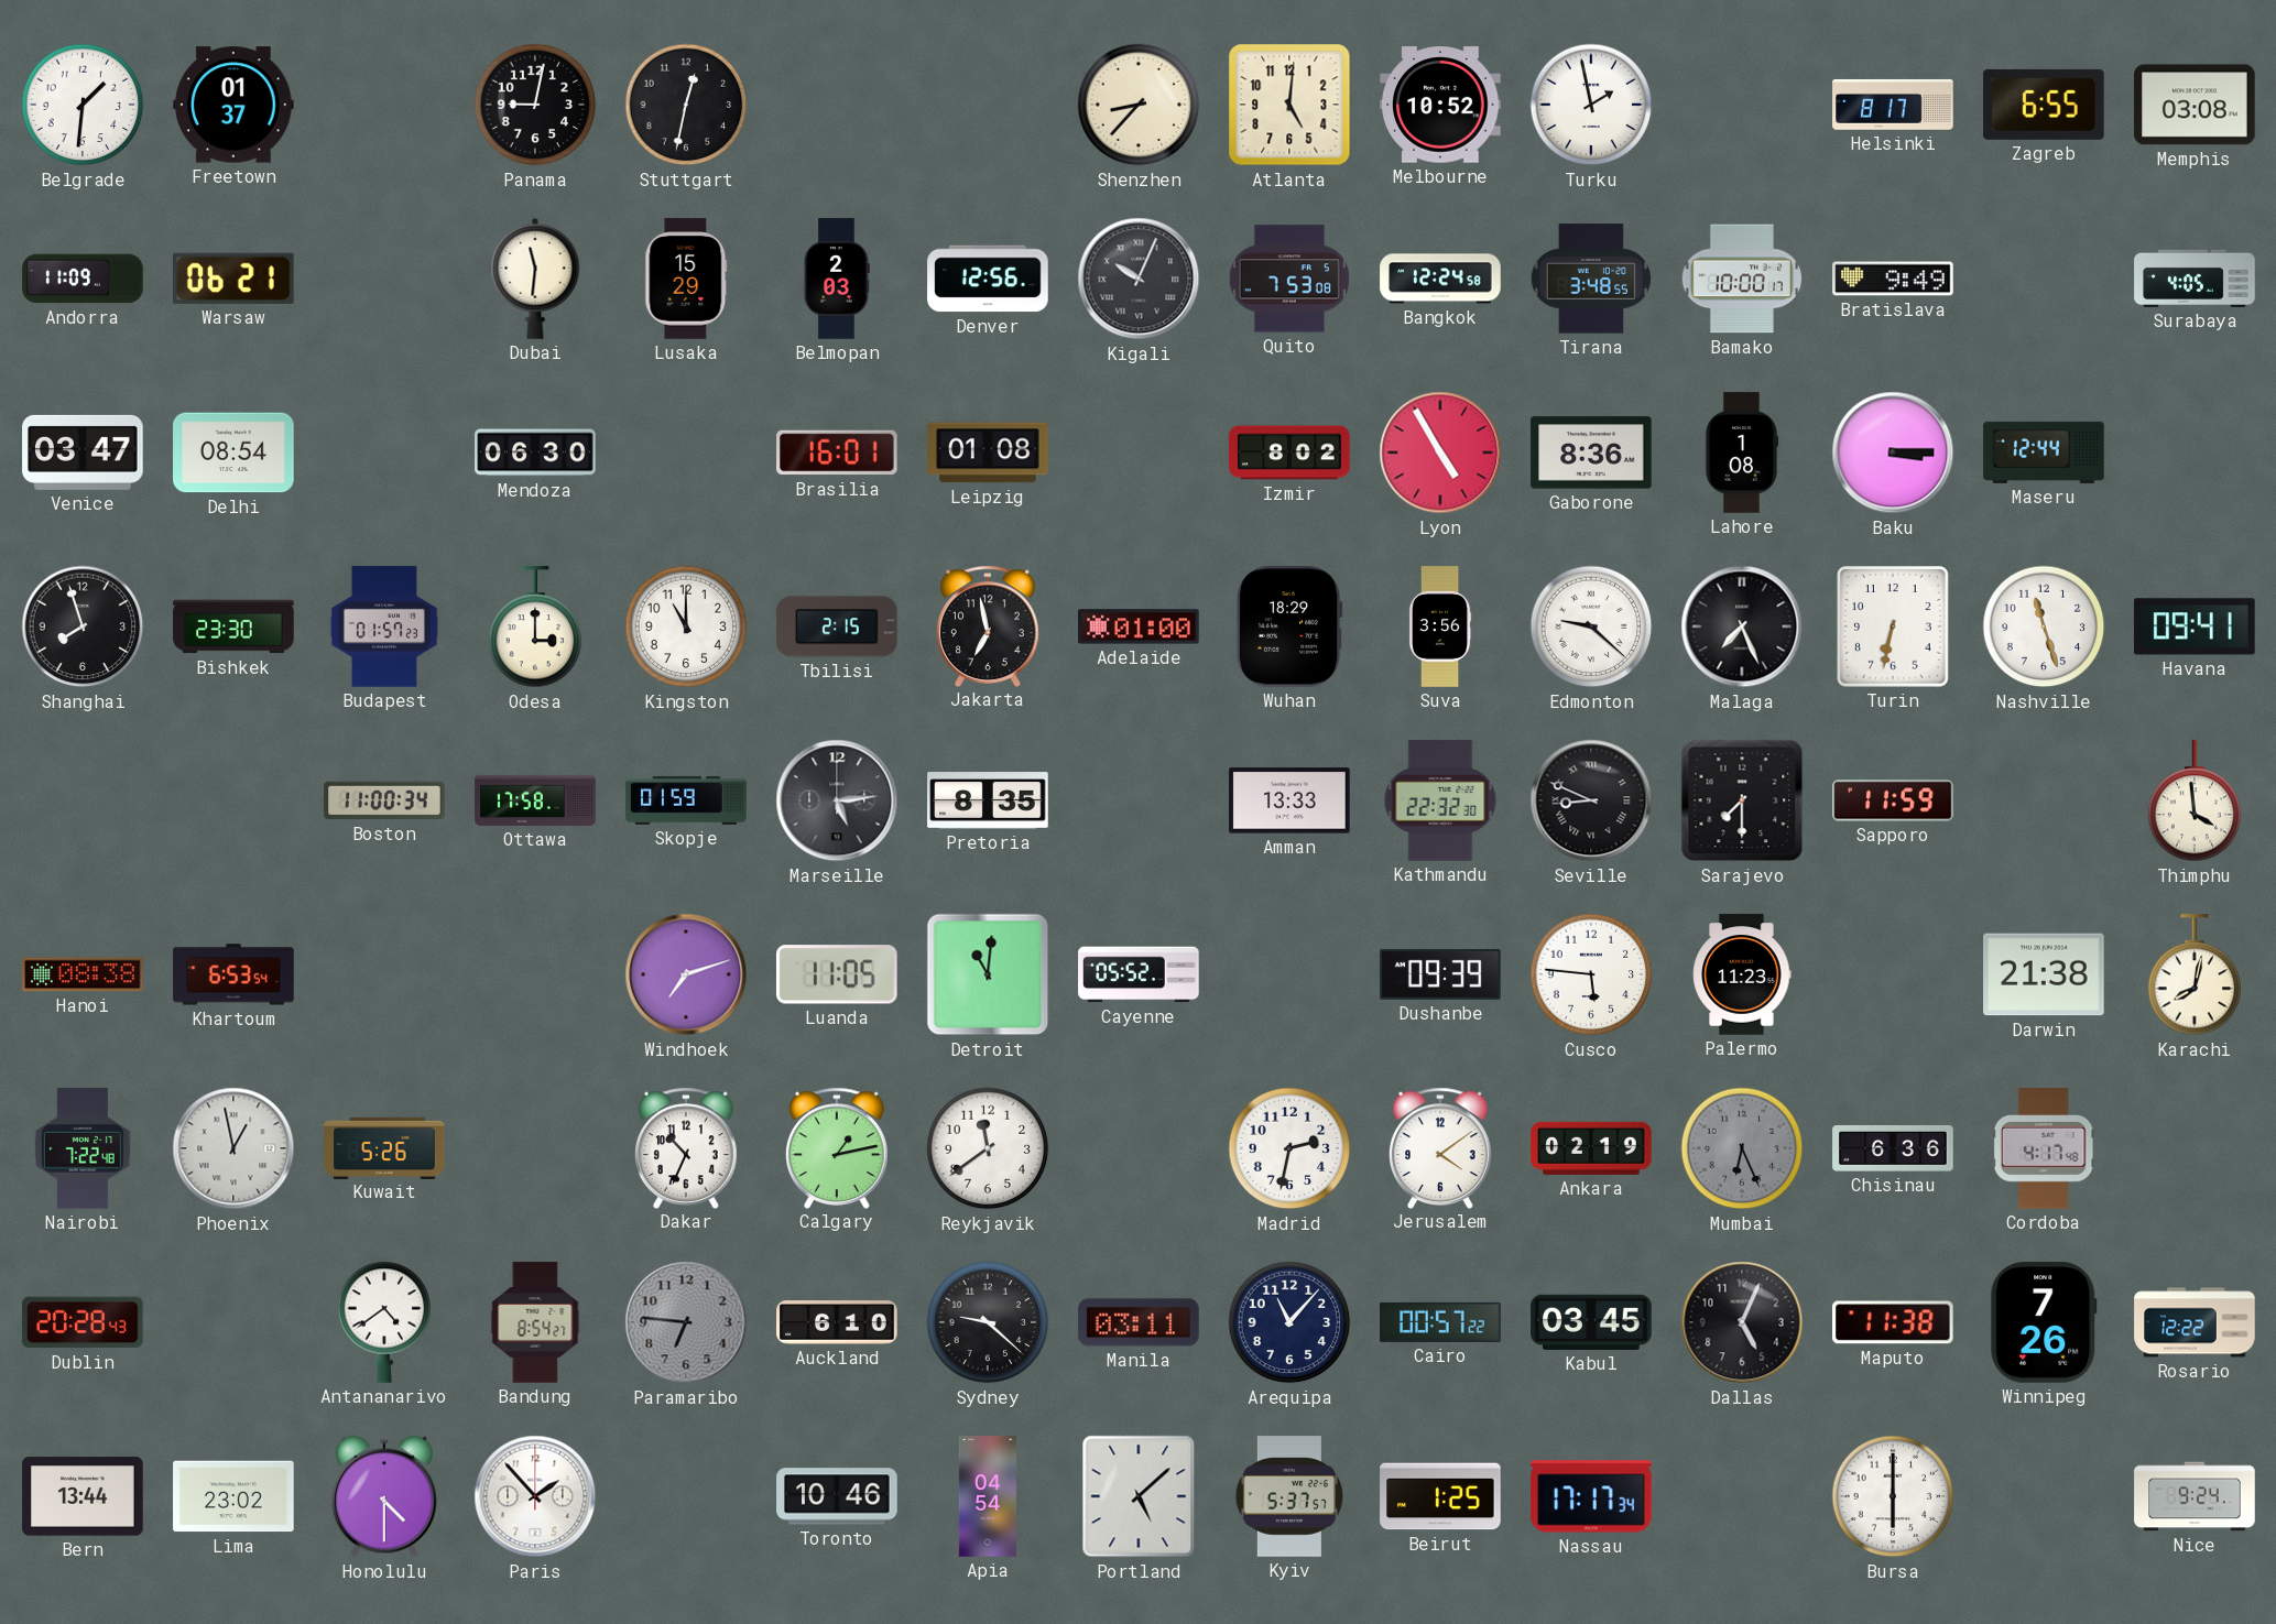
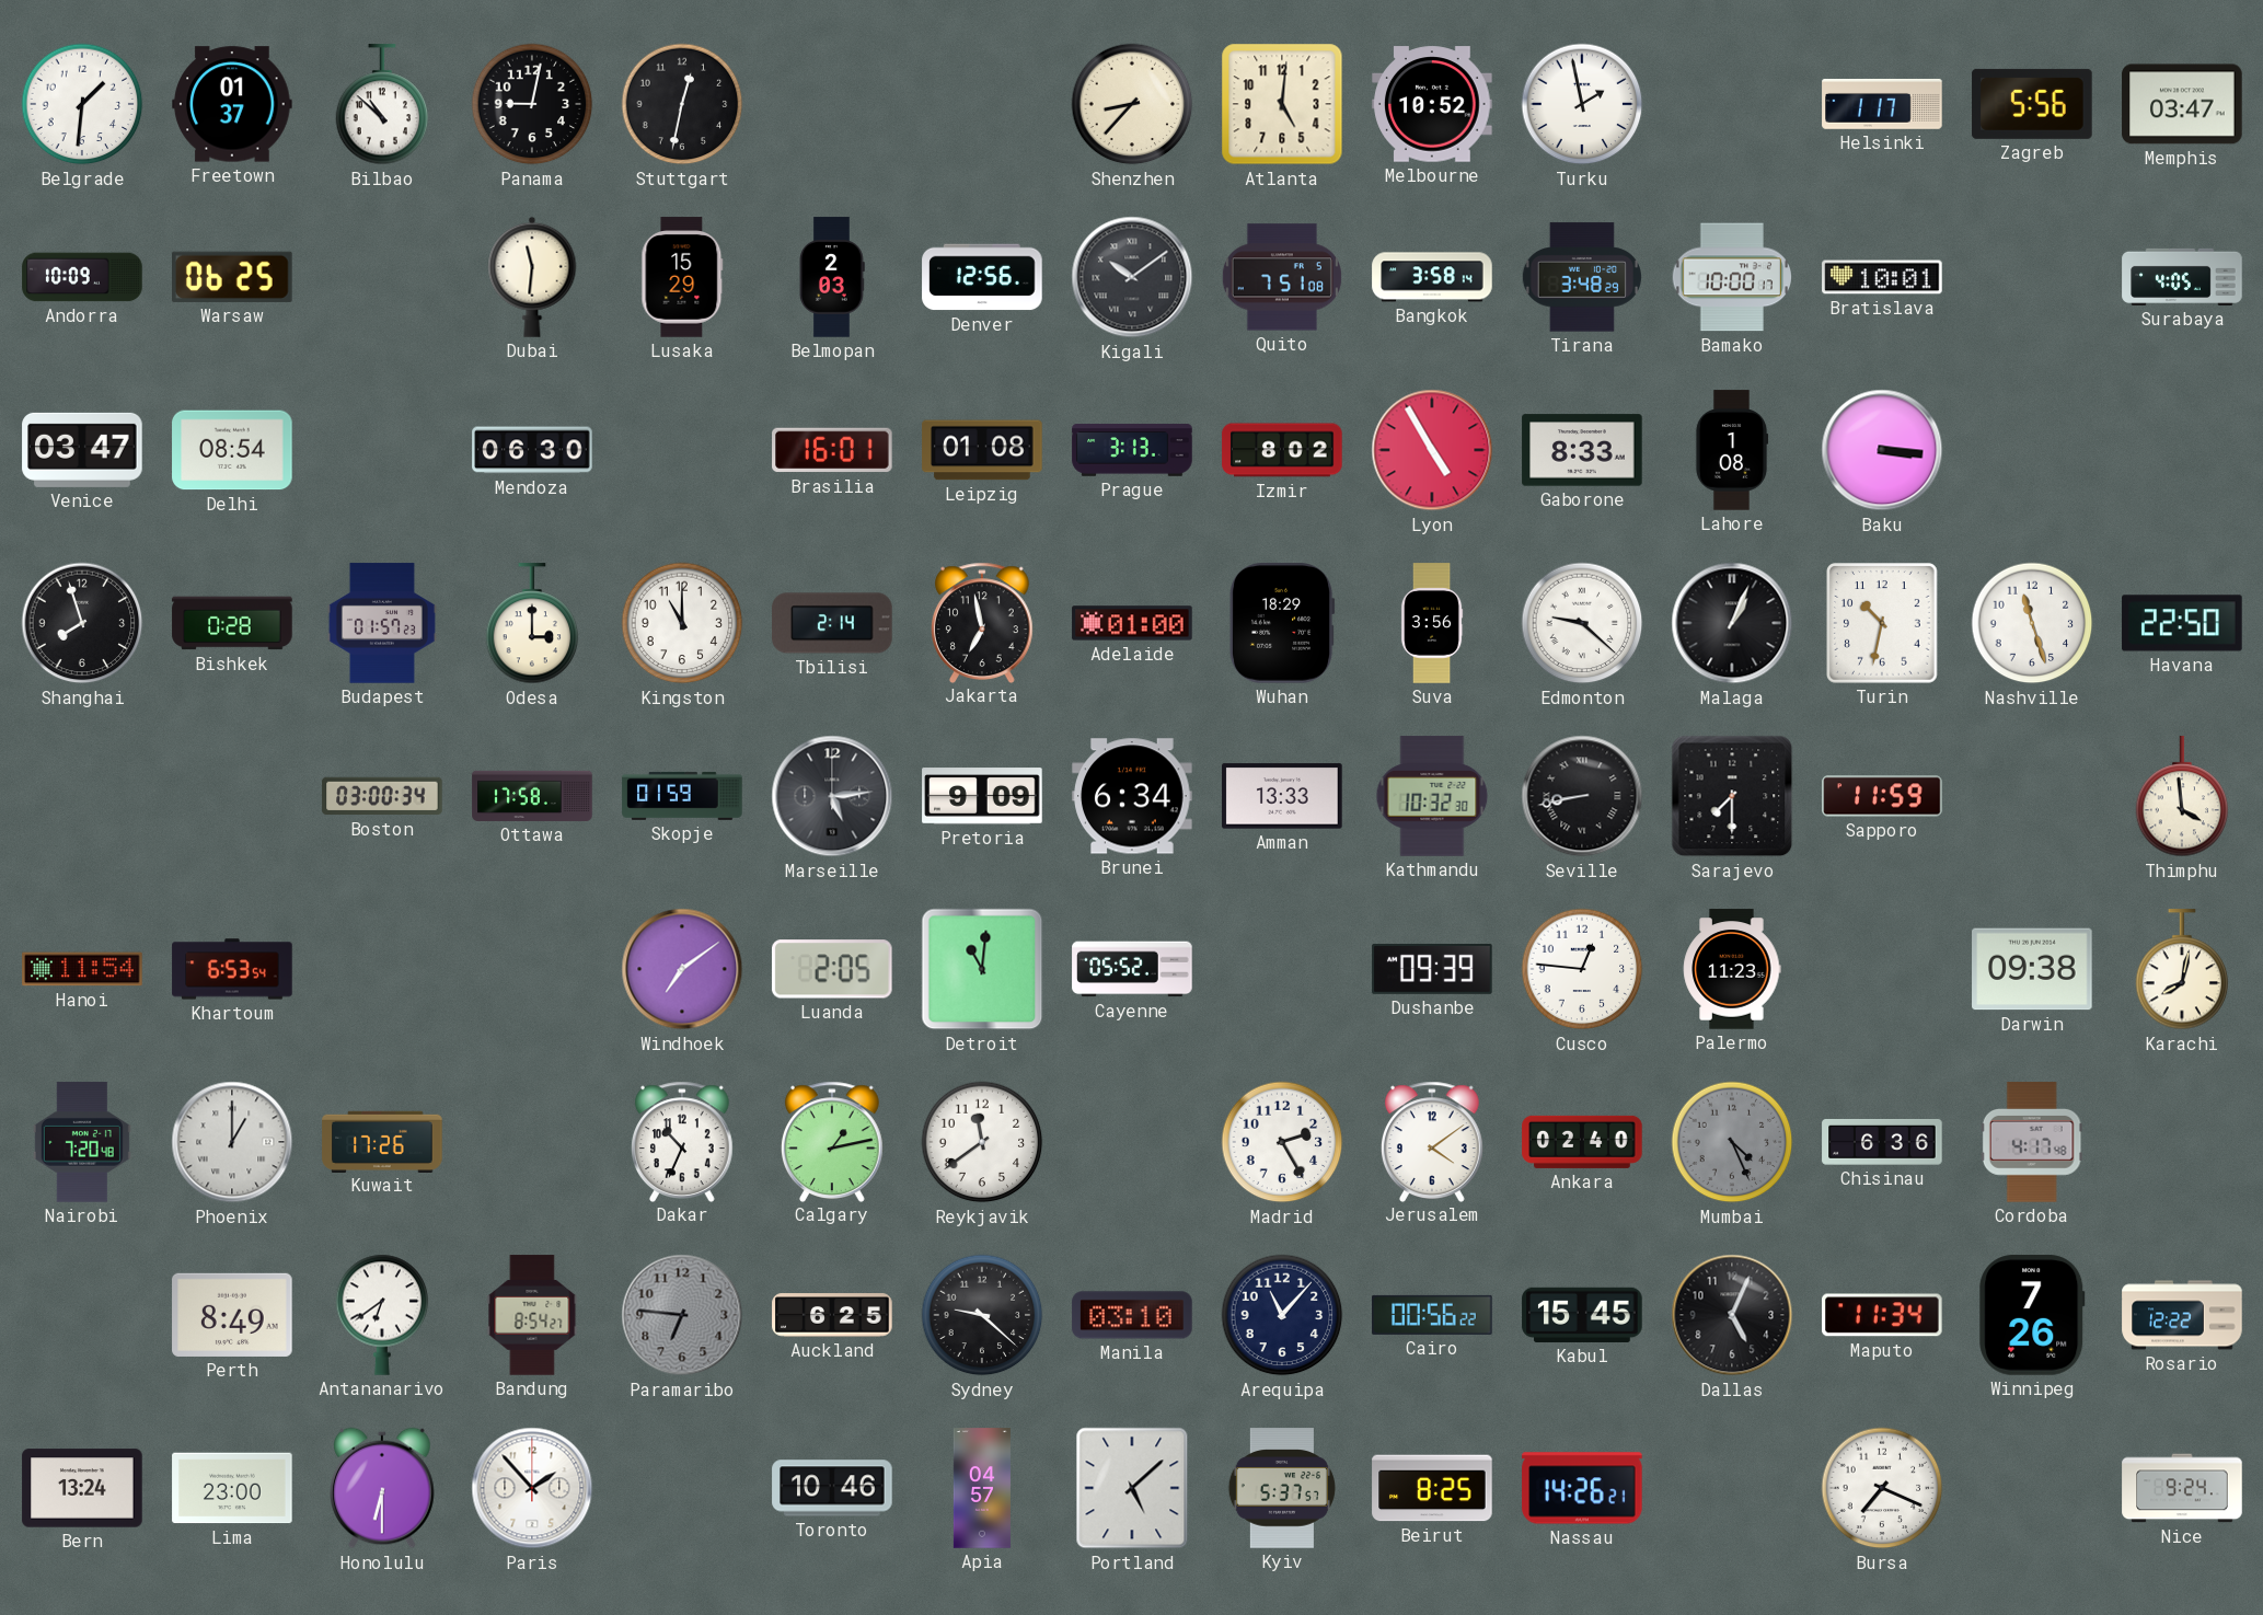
Bilbao: none -> 10:52 (382, 105)
Helsinki: 8:17 -> 1:17 (1882, 104)
Zagreb: 6:55 -> 5:56 (2032, 104)
Memphis: 03:08 -> 03:47 (2182, 104)
Andorra: 11:09 -> 10:09 (82, 277)
Warsaw: 06:21 -> 06:25 (233, 277)
Kigali: 10:04 -> 10:09 (1132, 277)
Quito: 7:53 -> 7:51 (1282, 277)
Bangkok: 12:24 -> 3:58 (1432, 277)
Tirana: 3:48:55 -> 3:48:29 (1582, 277)
Bratislava: 9:49 -> 10:01 (1882, 277)
Prague: none -> 3:13 (1132, 450)
Gaborone: 8:36 -> 8:33 (1582, 450)
Baku: 3:15 -> 3:16 (1882, 450)
Maseru: 12:44 -> none (2044, 453)
Bishkek: 23:30 -> 0:28 (232, 623)
Tbilisi: 2:15 -> 2:14 (832, 623)
Malaga: 7:26 -> 1:04 (1732, 623)
Turin: 6:32 -> 10:32 (1882, 623)
Havana: 09:41 -> 22:50 (2182, 623)
Boston: 11:00 -> 03:00 (382, 796)
Pretoria: 8:35 -> 9:09 (982, 796)
Brunei: none -> 6:34 (1132, 796)
Kathmandu: 22:32 -> 10:32 (1432, 796)
Seville: 8:49 -> 8:43 (1582, 796)
Hanoi: 08:38 -> 11:54 (82, 969)
Windhoek: 7:12 -> 7:09 (682, 969)
Luanda: 11:05 -> 2:05 (832, 969)
Cusco: 5:46 -> 12:46 (1582, 969)
Darwin: 21:38 -> 09:38 (2032, 969)
Nairobi: 7:22 -> 7:20 (82, 1142)
Phoenix: 12:58 -> 1:00 (232, 1142)
Kuwait: 5:26 -> 17:26 (382, 1141)
Madrid: 2:32 -> 2:25 (1282, 1142)
Ankara: 02:19 -> 02:40 (1582, 1142)
Mumbai: 6:26 -> 4:26 (1732, 1142)
Dublin: 20:28 -> none (83, 1322)
Perth: none -> 8:49 (232, 1315)
Antananarivo: 4:39 -> 6:39 (382, 1315)
Auckland: 6:10 -> 6:25 (832, 1315)
Manila: 03:11 -> 03:10 (1132, 1315)
Cairo: 00:57 -> 00:56 (1432, 1315)
Kabul: 03:45 -> 15:45 (1582, 1315)
Maputo: 11:38 -> 11:34 (1882, 1315)
Bern: 13:44 -> 13:24 (82, 1488)
Lima: 23:02 -> 23:00 (232, 1488)
Honolulu: 4:30 -> 6:30 (383, 1488)
Apia: 04:54 -> 04:57 (982, 1488)
Beirut: 1:25 -> 8:25 (1432, 1488)
Nassau: 17:17 -> 14:26 (1582, 1488)
Bursa: 6:00 -> 7:19 (1882, 1488)
